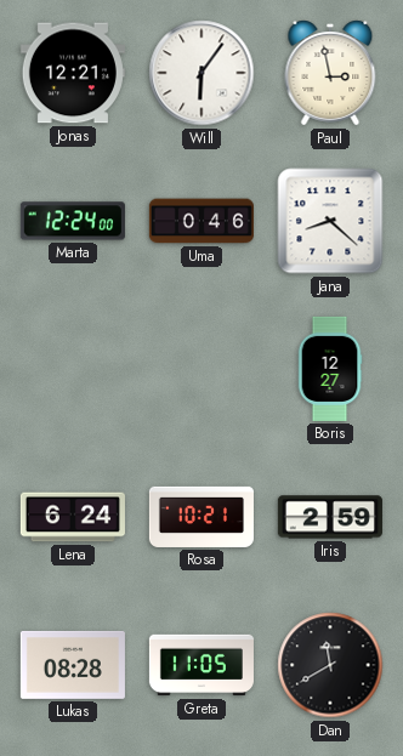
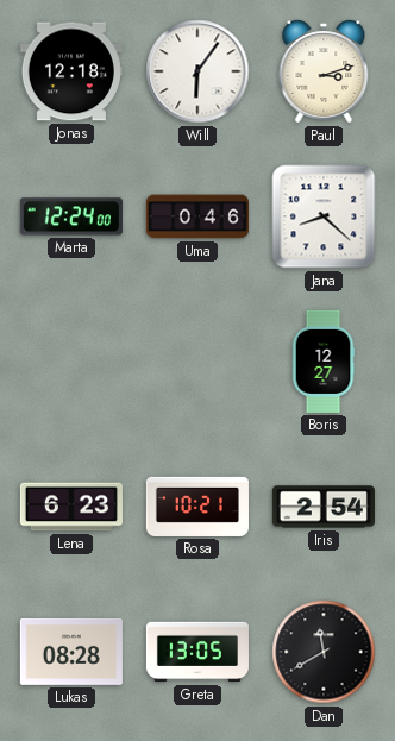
Jonas: 12:21 -> 12:18 (71, 71)
Paul: 2:58 -> 3:12 (324, 71)
Lena: 6:24 -> 6:23 (71, 507)
Iris: 2:59 -> 2:54 (324, 507)
Greta: 11:05 -> 13:05 (197, 652)
